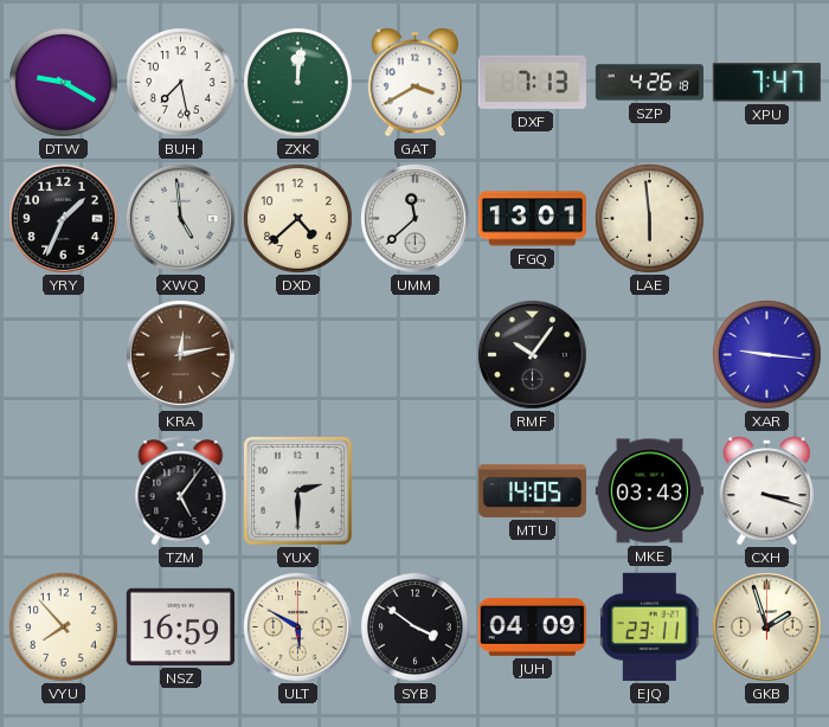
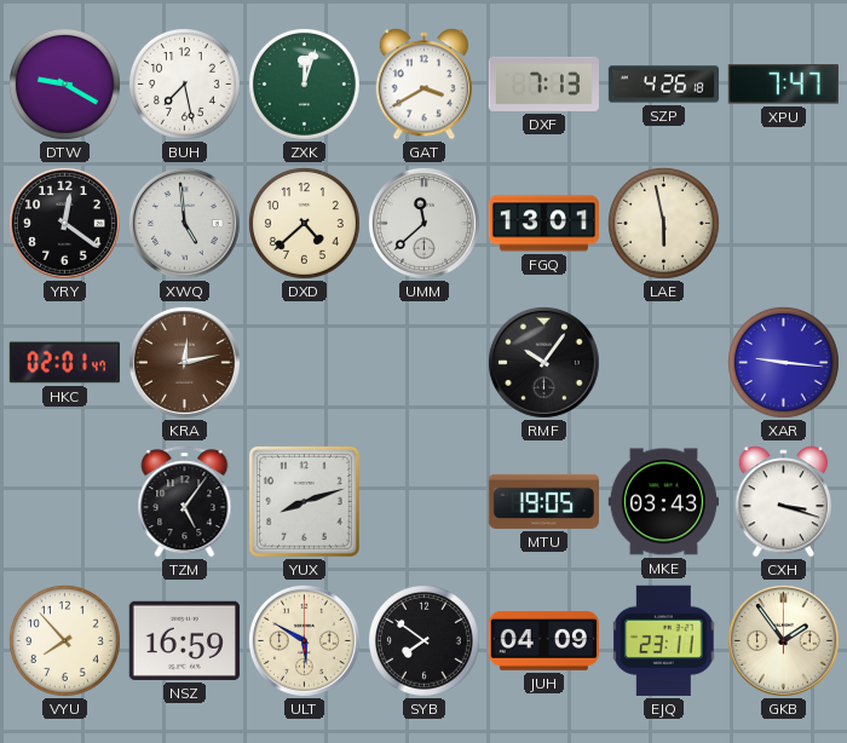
ZXK: 12:01 -> 12:03 (304, 83)
YRY: 1:34 -> 12:21 (64, 223)
LAE: 5:59 -> 5:58 (663, 223)
HKC: none -> 02:01 (64, 363)
YUX: 2:30 -> 8:12 (304, 501)
MTU: 14:05 -> 19:05 (543, 501)
SYB: 3:51 -> 7:51 (423, 640)
GKB: 1:57 -> 1:54 (783, 640)
